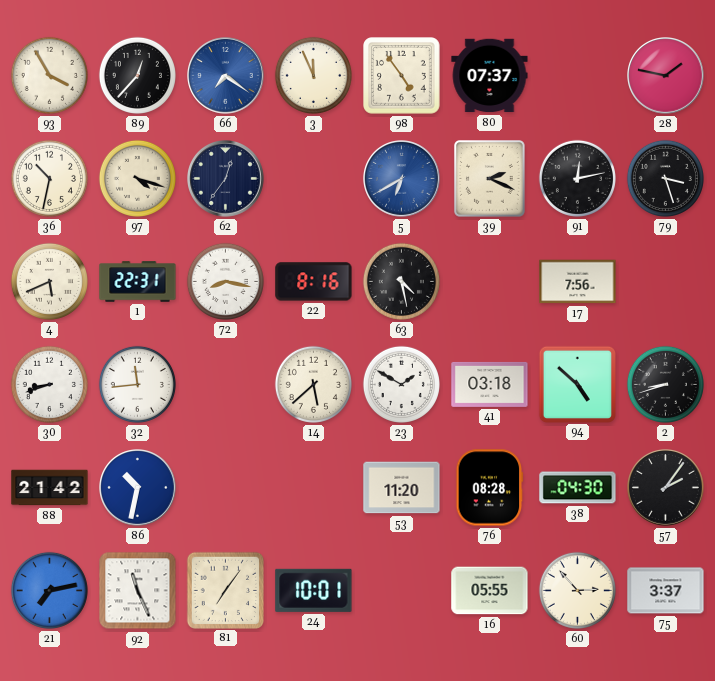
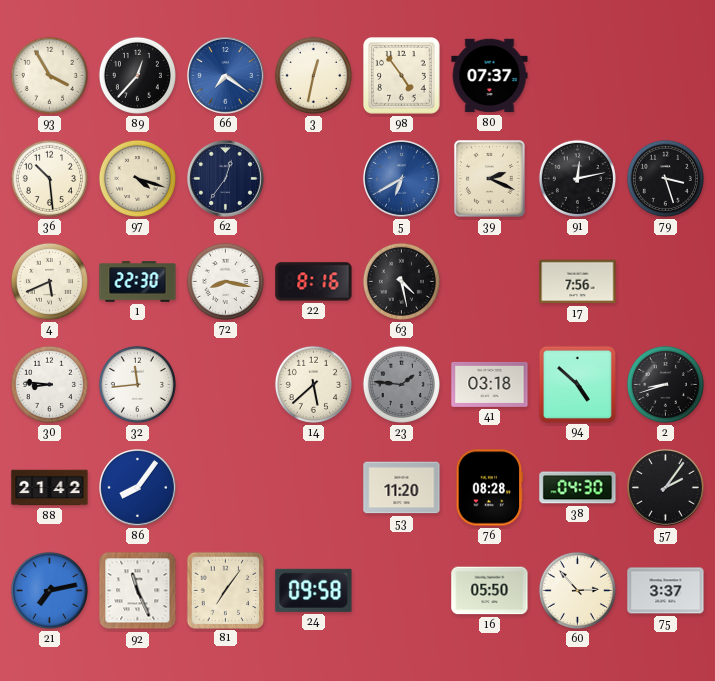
3: 11:56 -> 12:32 (313, 75)
28: 1:47 -> none (666, 76)
36: 10:32 -> 10:29 (49, 178)
1: 22:31 -> 22:30 (138, 282)
30: 8:42 -> 8:46 (49, 384)
23: 1:50 -> 1:46 (401, 384)
23 dial: white -> grey (401, 384)
86: 10:32 -> 8:06 (138, 488)
24: 10:01 -> 09:58 (314, 590)
16: 05:55 -> 05:50 (490, 591)
